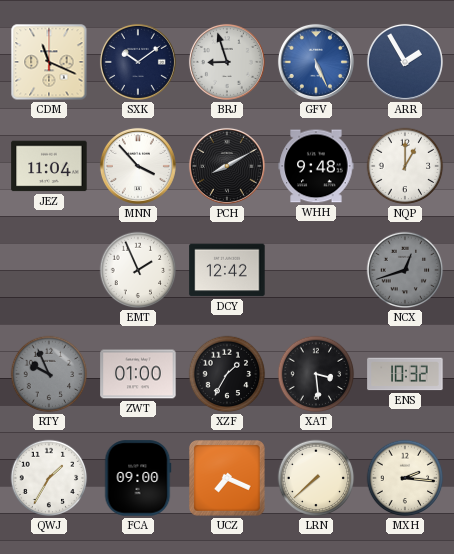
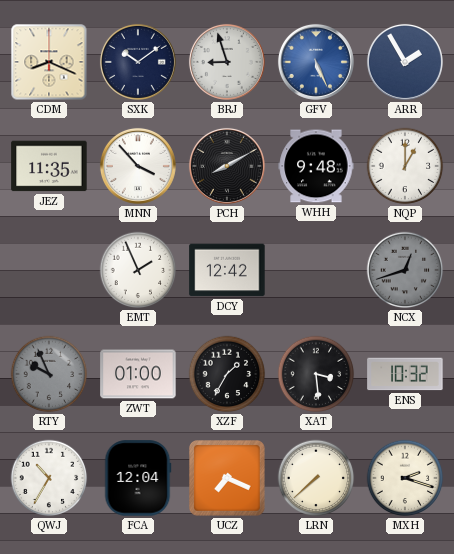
CDM: 11:19 -> 8:19 (49, 62)
JEZ: 11:04 -> 11:35 (49, 166)
QWJ: 1:35 -> 10:35 (49, 478)
FCA: 09:00 -> 12:04 (138, 478)
MXH: 2:16 -> 2:18 (405, 478)
